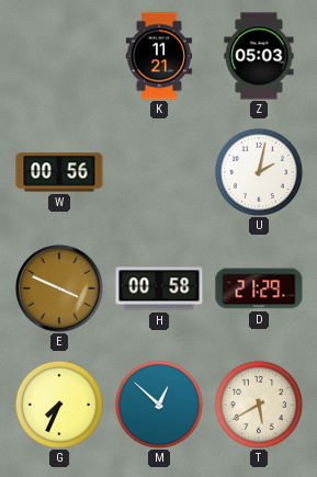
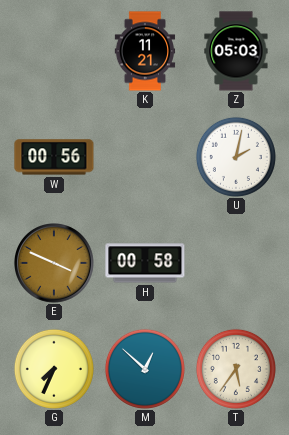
D: 21:29 -> none (259, 288)
T: 5:40 -> 5:36 (236, 369)
